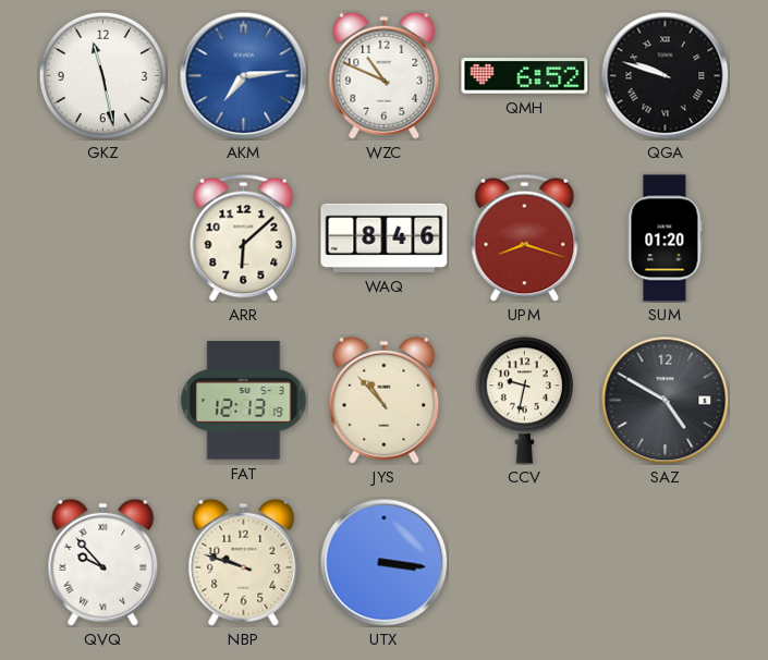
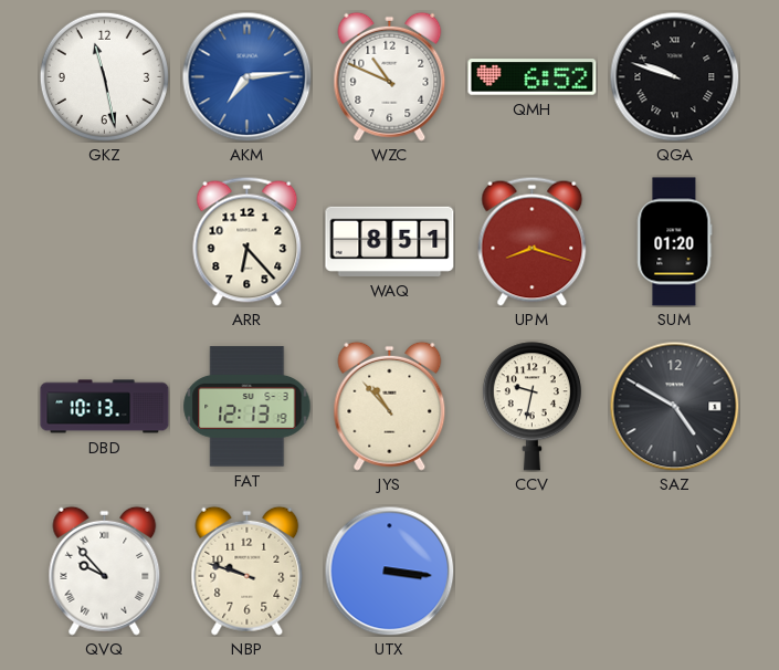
ARR: 6:08 -> 6:23 (248, 241)
WAQ: 8:46 -> 8:51 (390, 241)
DBD: none -> 10:13 (105, 407)
